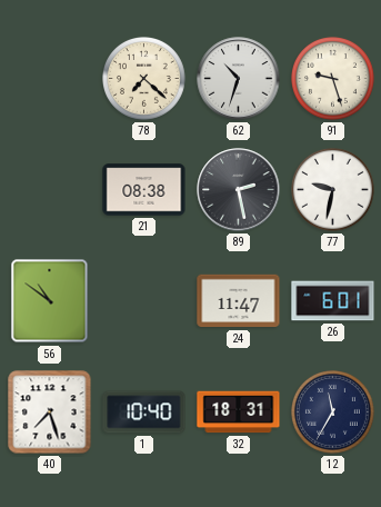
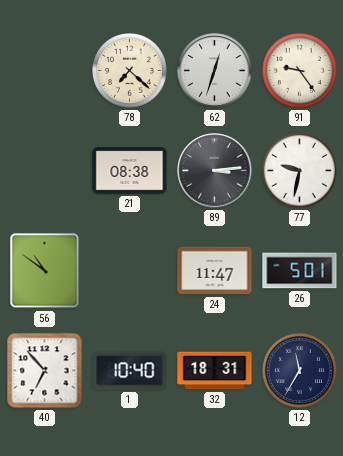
62: 10:33 -> 12:33 (215, 71)
91: 9:27 -> 9:24 (300, 71)
89: 2:28 -> 3:14 (215, 171)
26: 6:01 -> 5:01 (300, 271)
40: 7:27 -> 6:53 (45, 371)
